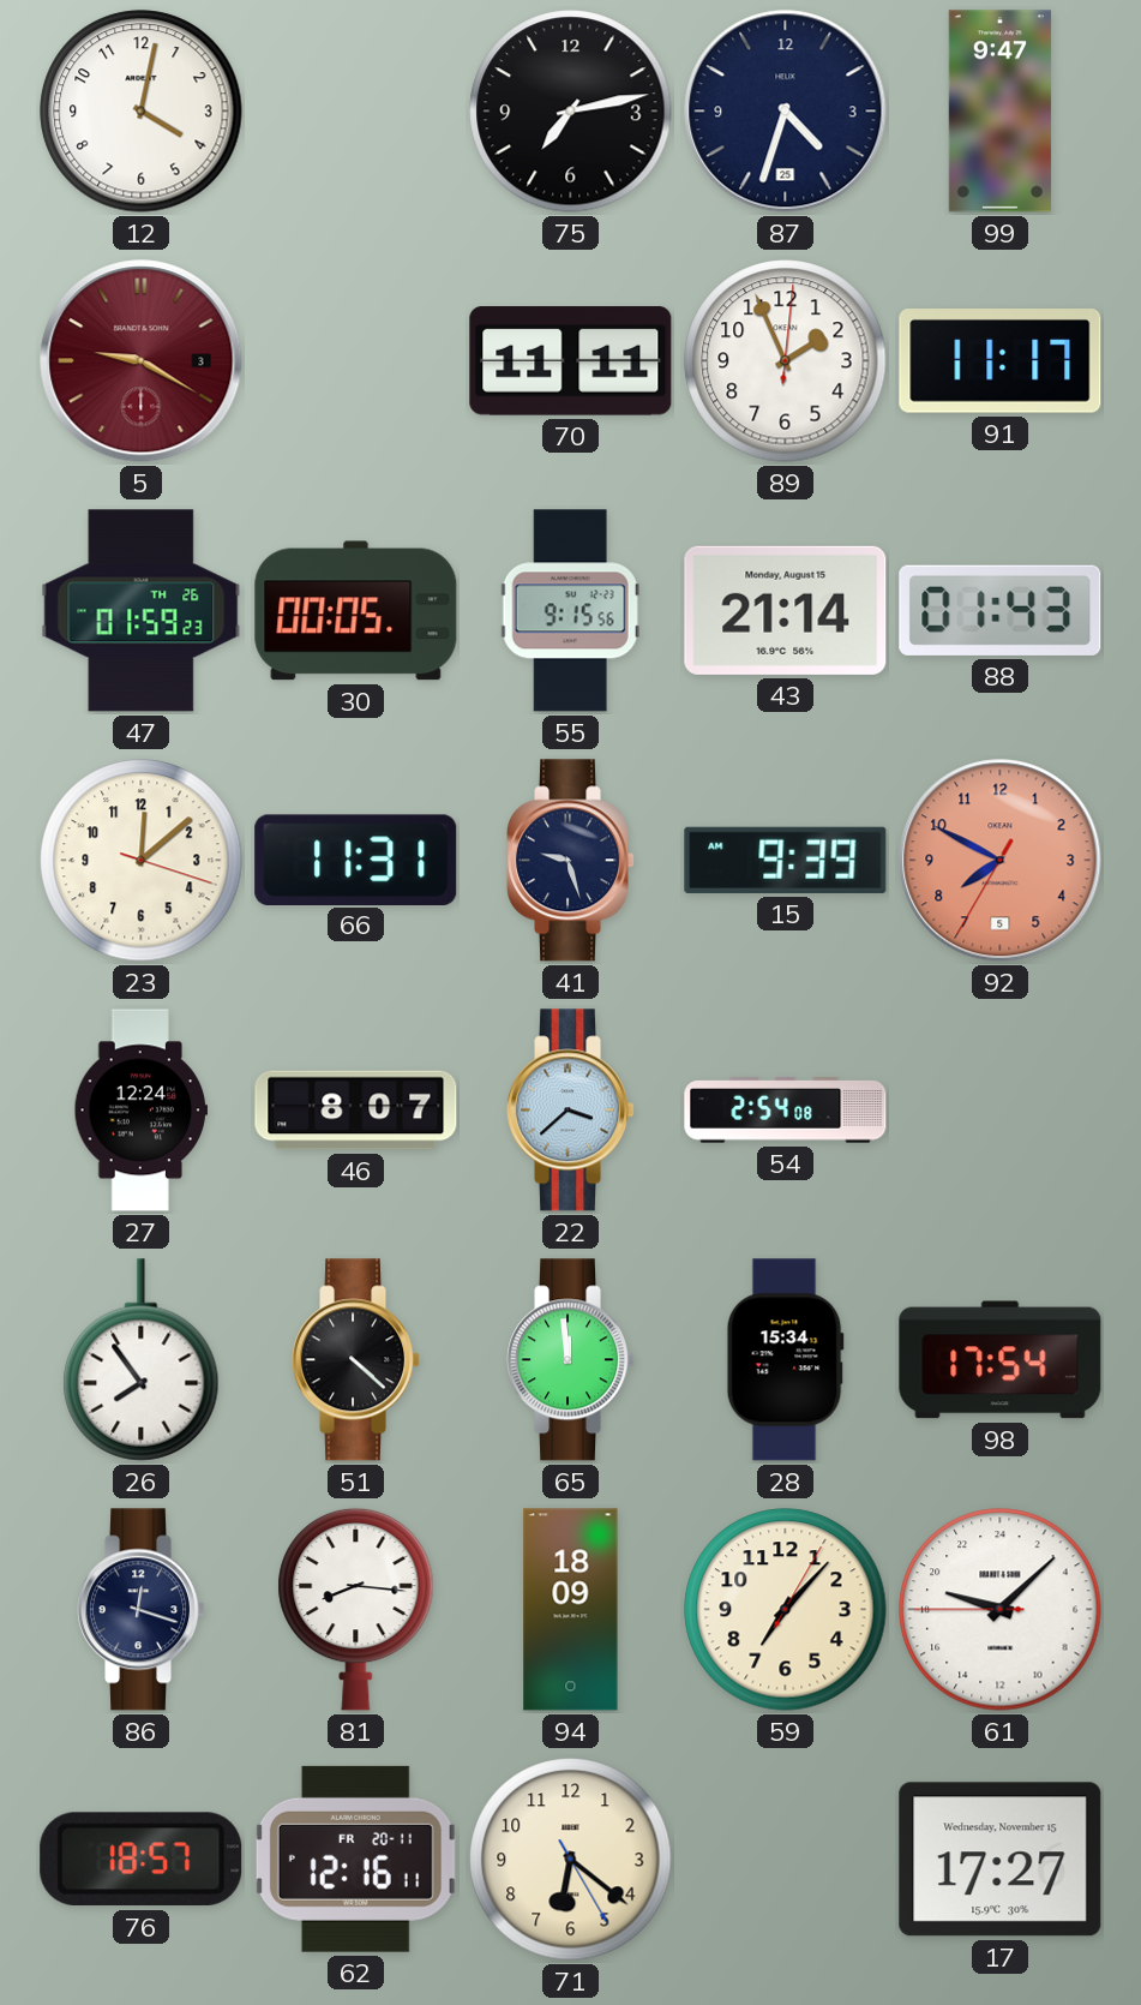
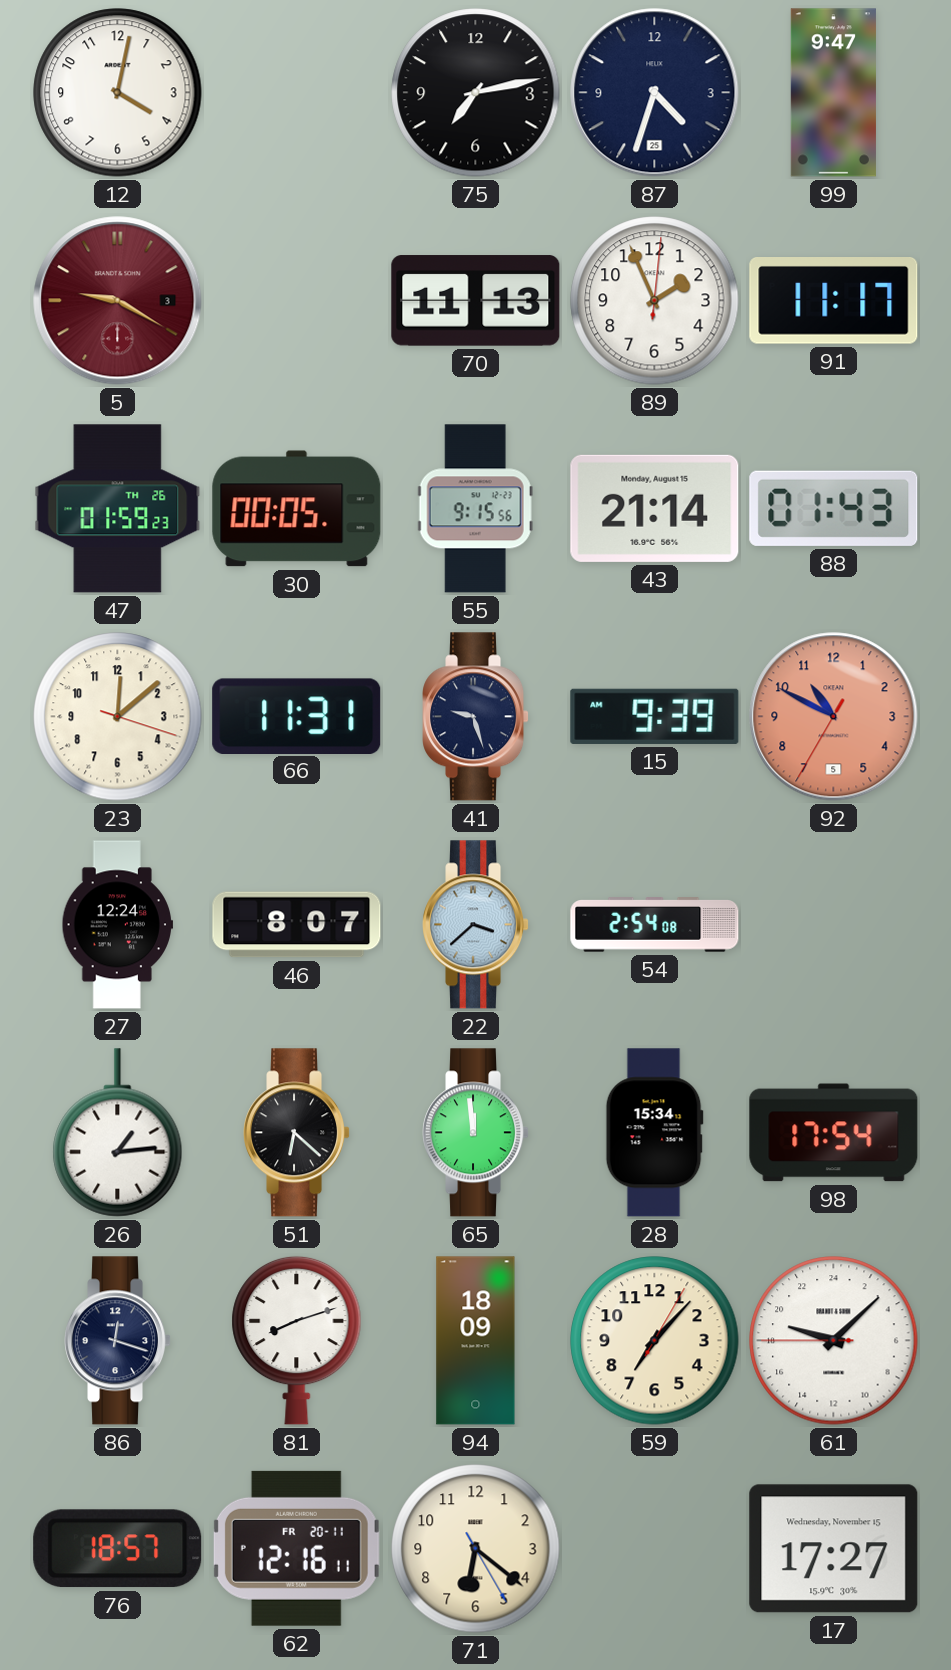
70: 11:11 -> 11:13 (476, 301)
92: 7:49 -> 10:49 (834, 717)
26: 7:54 -> 1:14 (118, 1133)
51: 4:22 -> 6:22 (297, 1133)
81: 8:16 -> 8:12 (297, 1340)
